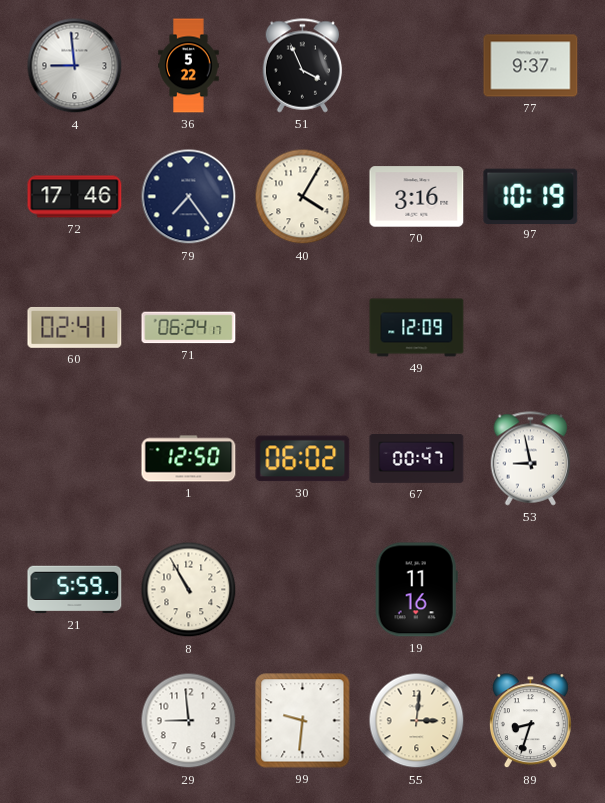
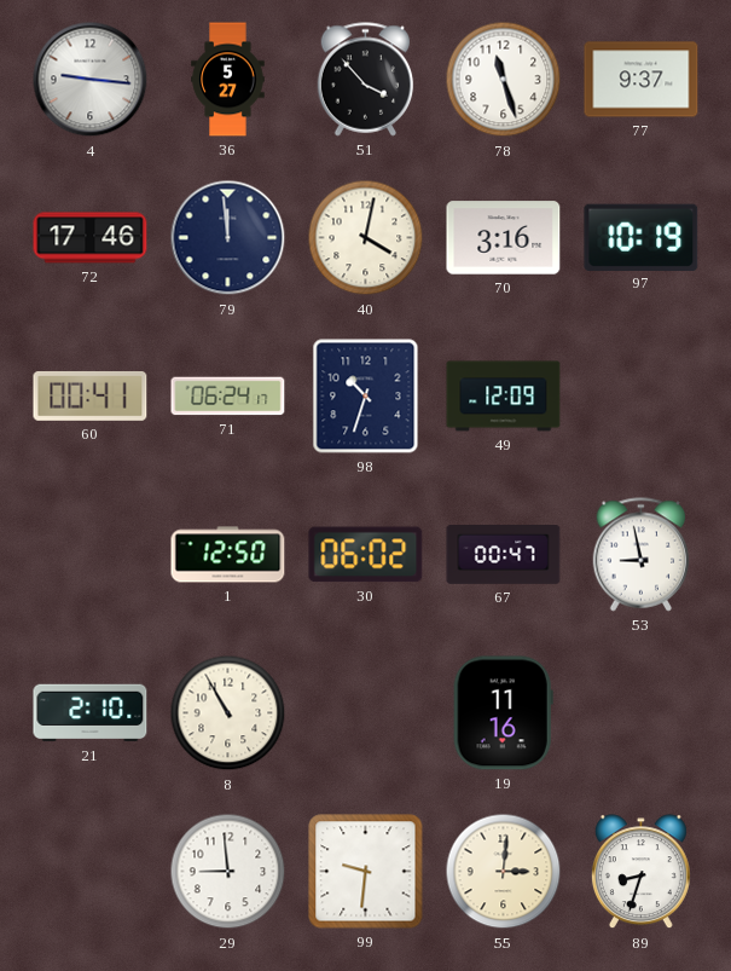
4: 8:59 -> 9:16 (91, 80)
36: 5:22 -> 5:27 (228, 80)
51: 3:56 -> 3:53 (366, 80)
78: none -> 11:27 (504, 80)
79: 7:24 -> 11:59 (228, 238)
40: 4:05 -> 4:02 (366, 238)
60: 02:41 -> 00:41 (91, 395)
98: none -> 10:33 (366, 397)
21: 5:59 -> 2:10 (91, 713)
